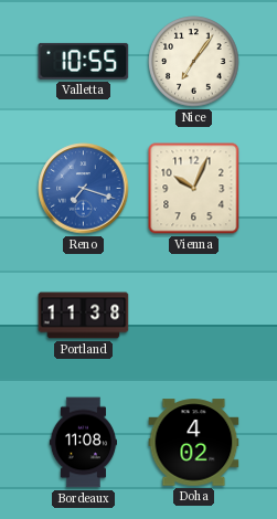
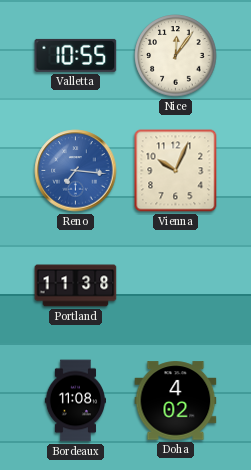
Nice: 7:06 -> 12:06 (176, 56)
Reno: 7:18 -> 7:16 (76, 171)
